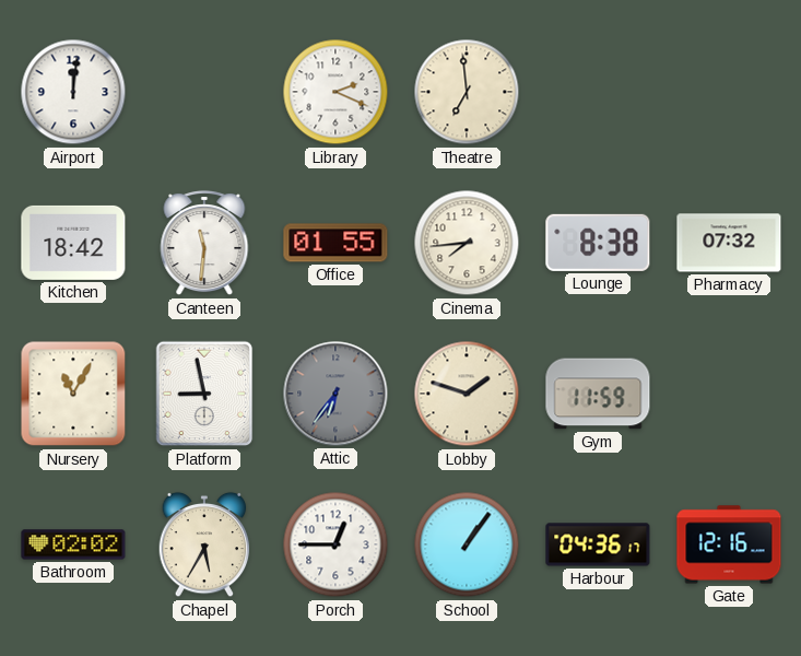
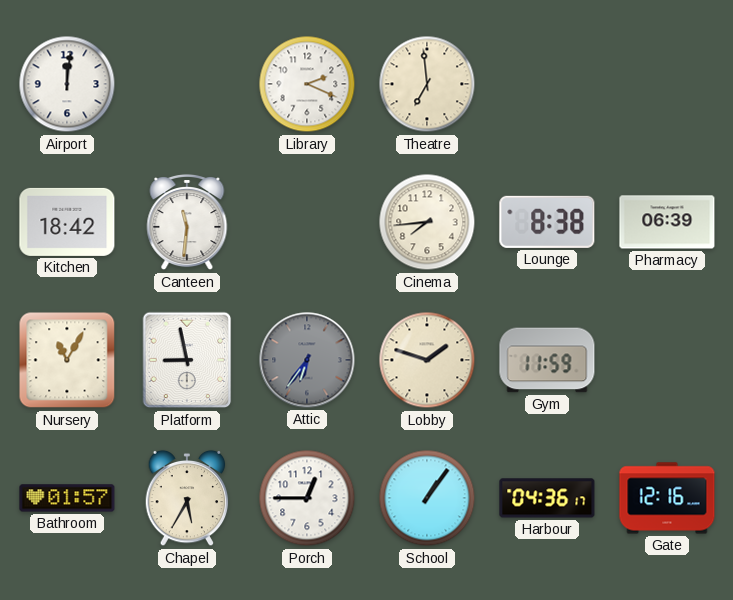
Office: 01:55 -> none (335, 243)
Pharmacy: 07:32 -> 06:39 (667, 222)
Bathroom: 02:02 -> 01:57 (67, 498)
